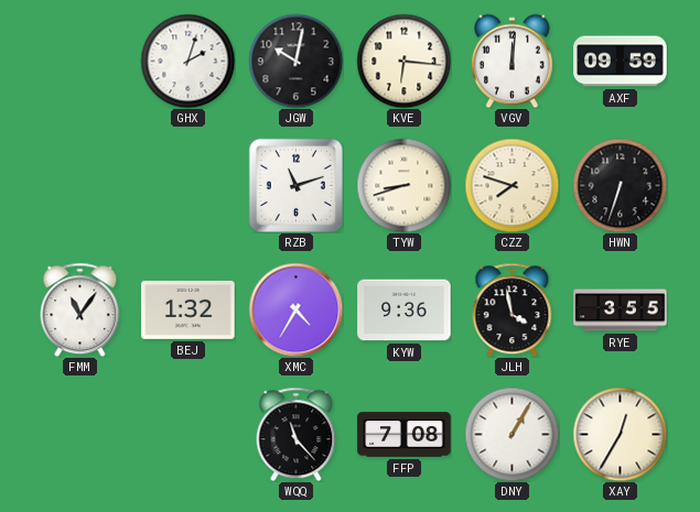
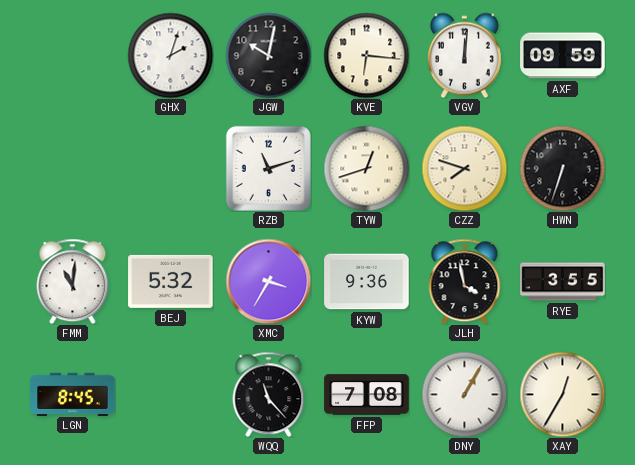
TYW: 8:42 -> 12:42 (366, 168)
FMM: 11:06 -> 11:01 (73, 281)
BEJ: 1:32 -> 5:32 (171, 281)
XMC: 4:35 -> 3:35 (268, 281)
LGN: none -> 8:45 (73, 394)
